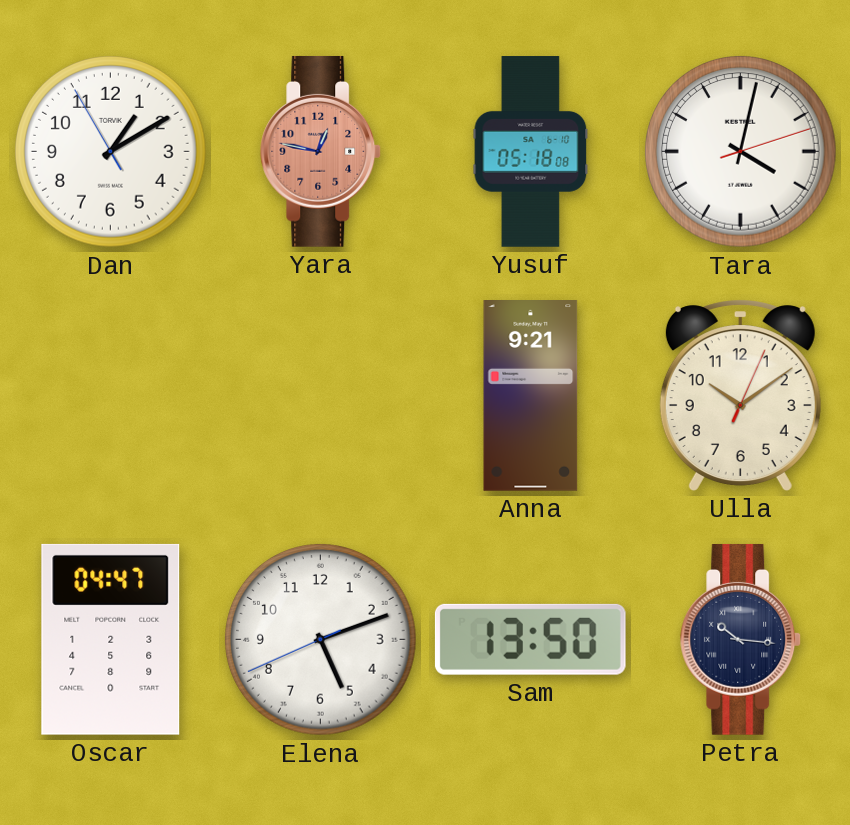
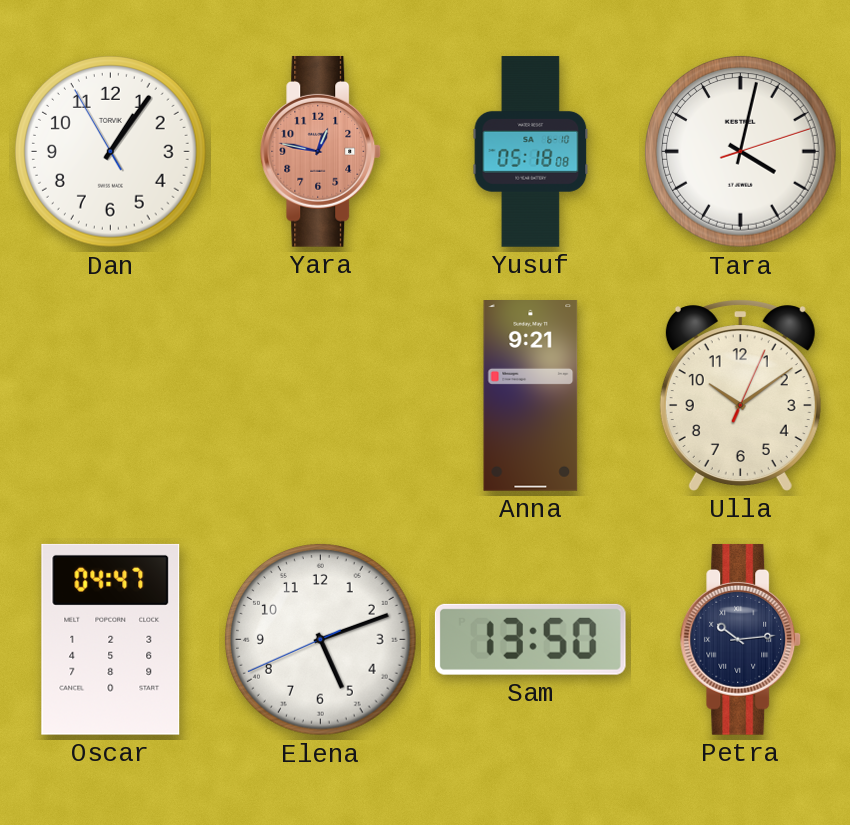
Dan: 1:09 -> 1:05 (111, 152)
Petra: 10:16 -> 10:14 (741, 639)
